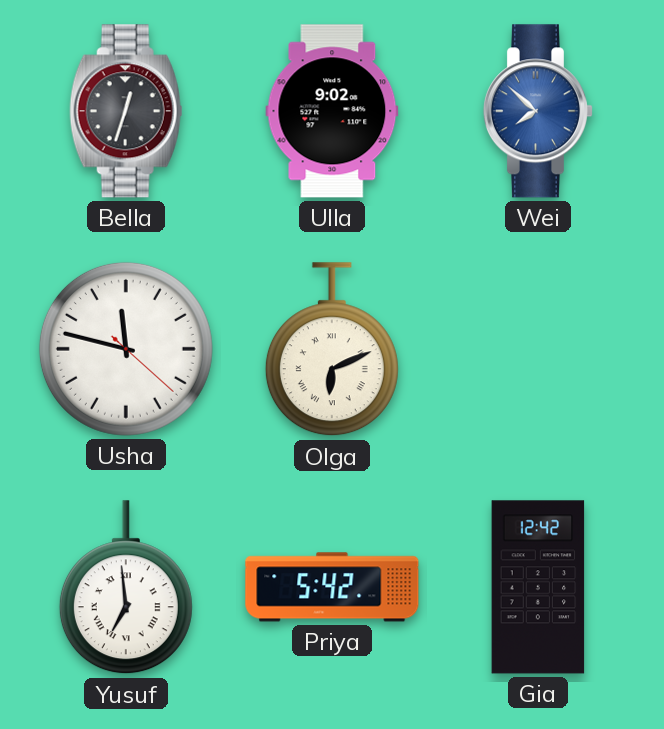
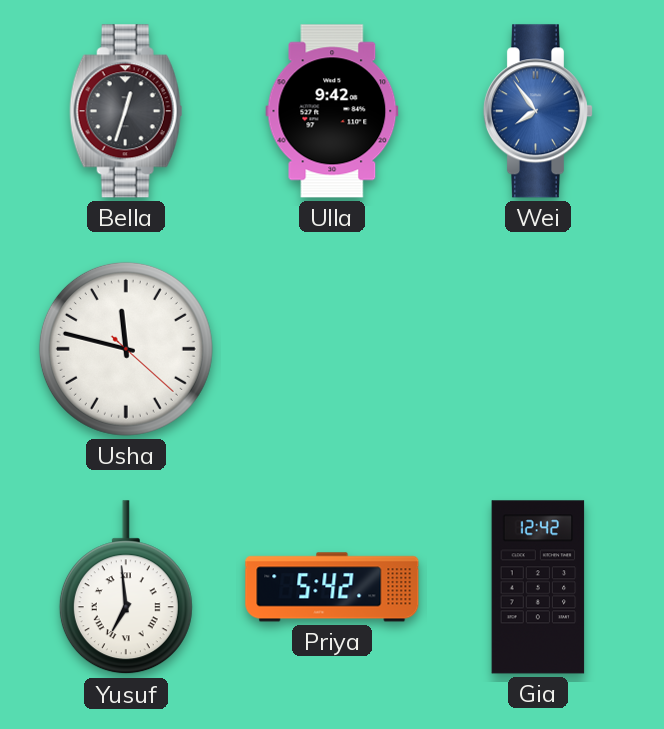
Ulla: 9:02 -> 9:42 (332, 111)
Wei: 7:52 -> 7:54 (537, 111)
Olga: 6:11 -> none (332, 350)
